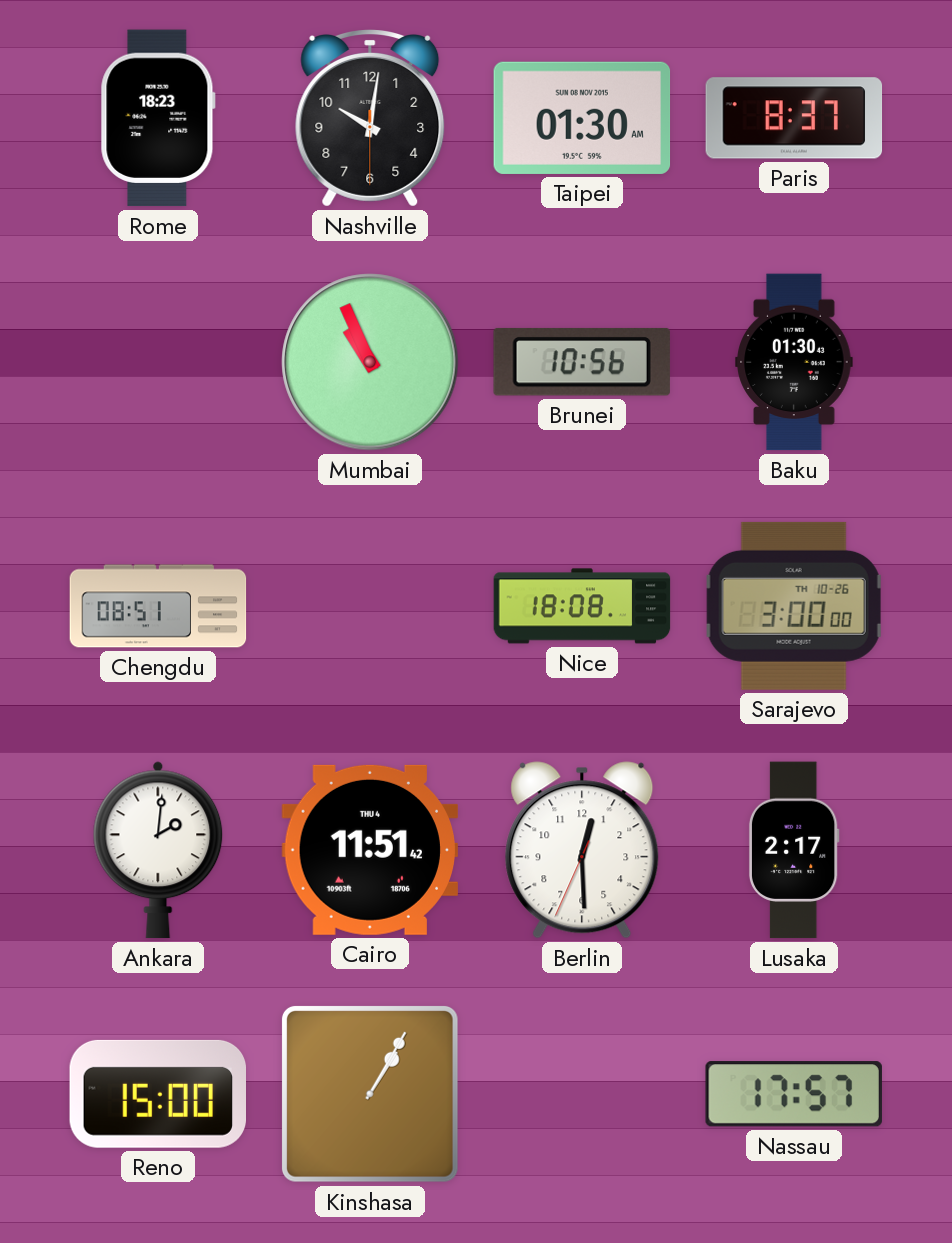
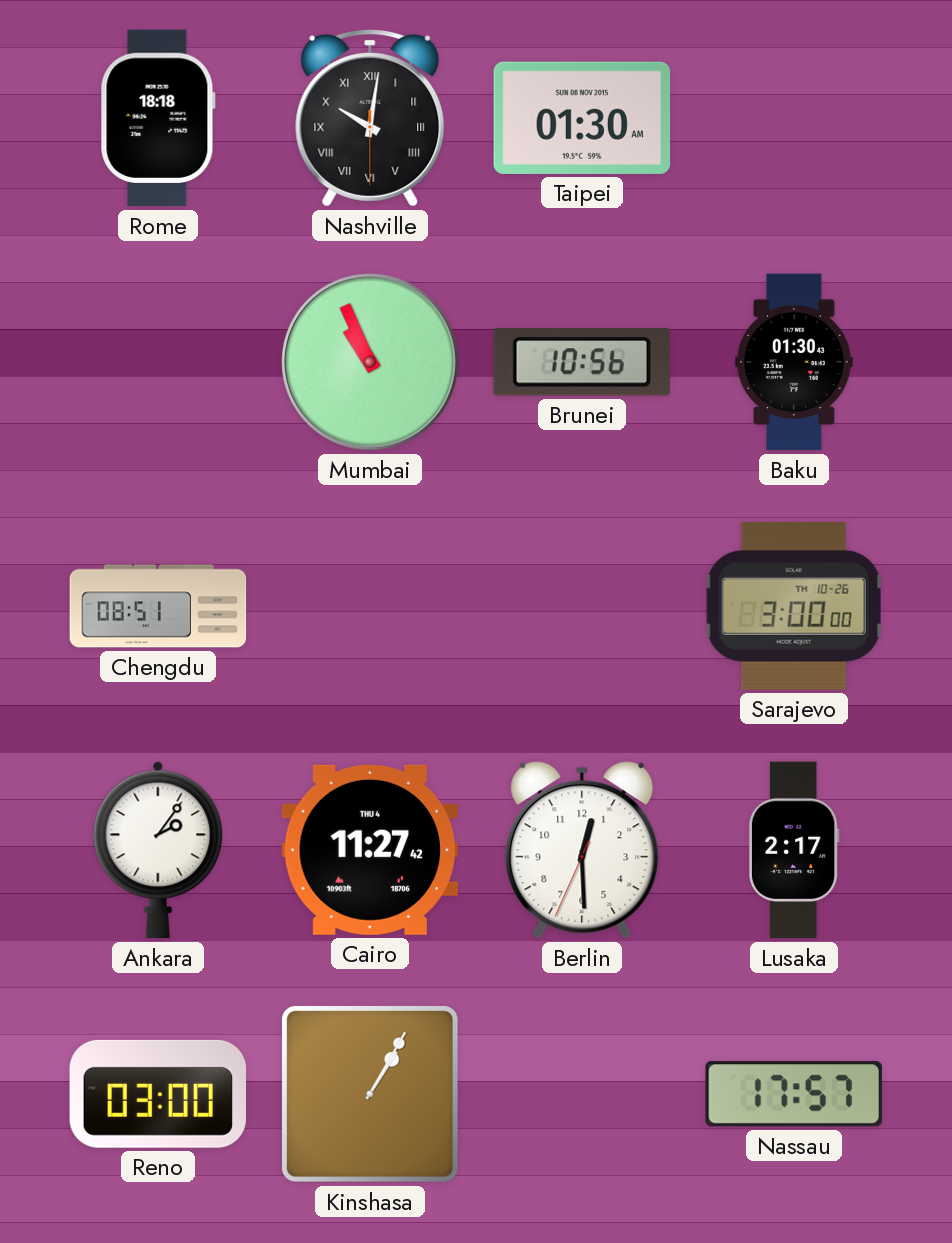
Rome: 18:23 -> 18:18 (158, 118)
Nashville numerals: Arabic -> Roman (370, 119)
Paris: 8:37 -> none (794, 118)
Nice: 18:08 -> none (582, 606)
Ankara: 2:01 -> 2:06 (158, 850)
Cairo: 11:51 -> 11:27 (370, 850)
Reno: 15:00 -> 03:00 (158, 1094)
